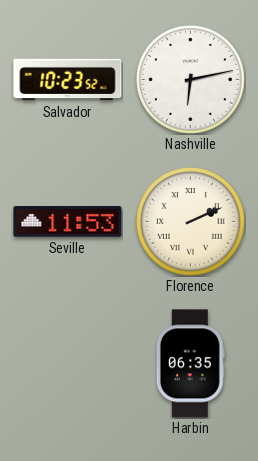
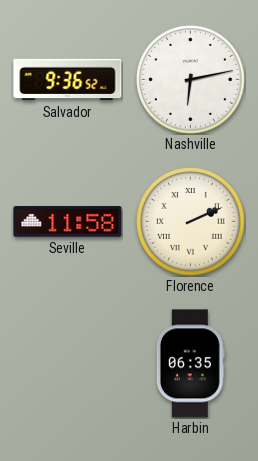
Salvador: 10:23 -> 9:36 (68, 80)
Seville: 11:53 -> 11:58 (68, 222)
